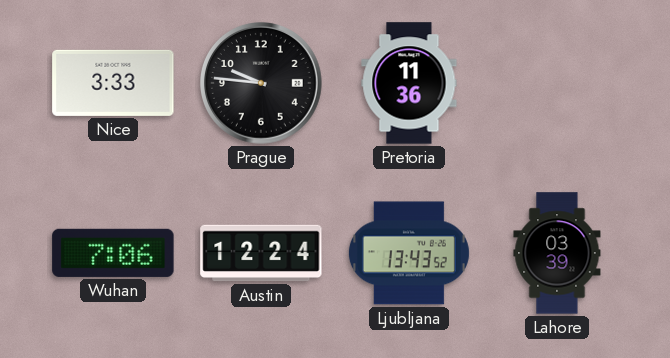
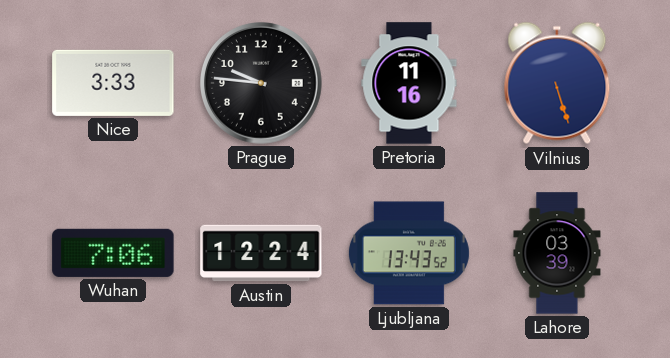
Pretoria: 11:36 -> 11:16 (409, 83)
Vilnius: none -> 5:27 (557, 83)
